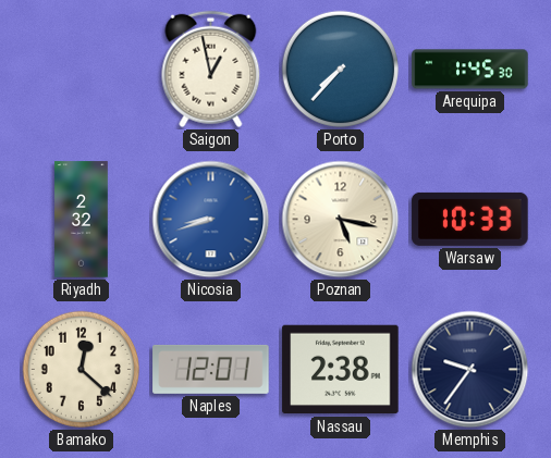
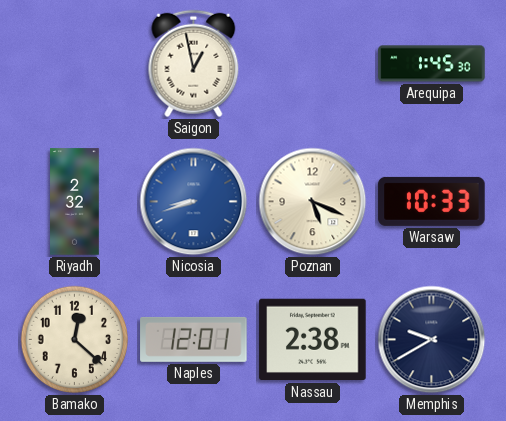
Porto: 7:37 -> none (341, 70)
Poznan: 5:17 -> 5:19 (313, 202)
Memphis: 9:36 -> 9:40 (432, 340)
